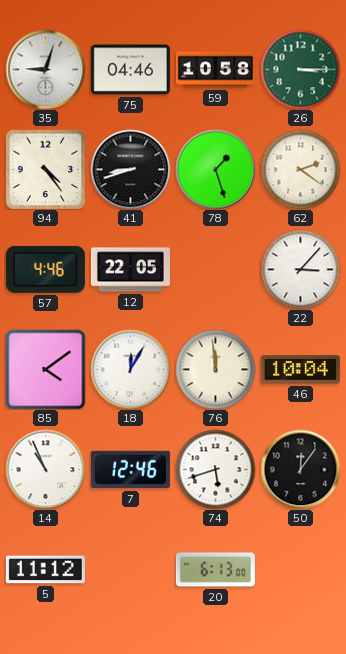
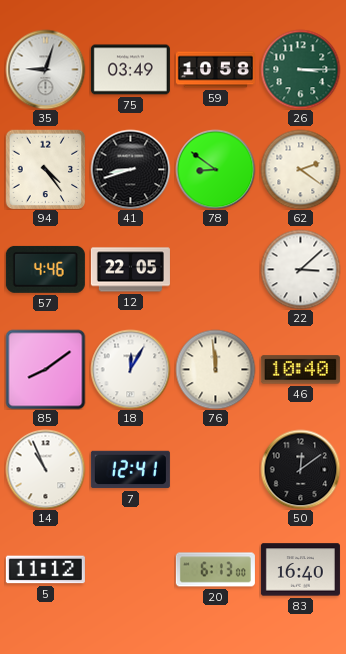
75: 04:46 -> 03:49 (130, 70)
78: 1:27 -> 8:51 (215, 169)
22: 3:07 -> 3:08 (300, 269)
85: 4:09 -> 8:09 (45, 369)
46: 10:04 -> 10:40 (300, 370)
7: 12:46 -> 12:41 (130, 470)
74: 5:42 -> none (215, 469)
50: 12:06 -> 12:09 (300, 469)
83: none -> 16:40 (300, 570)
